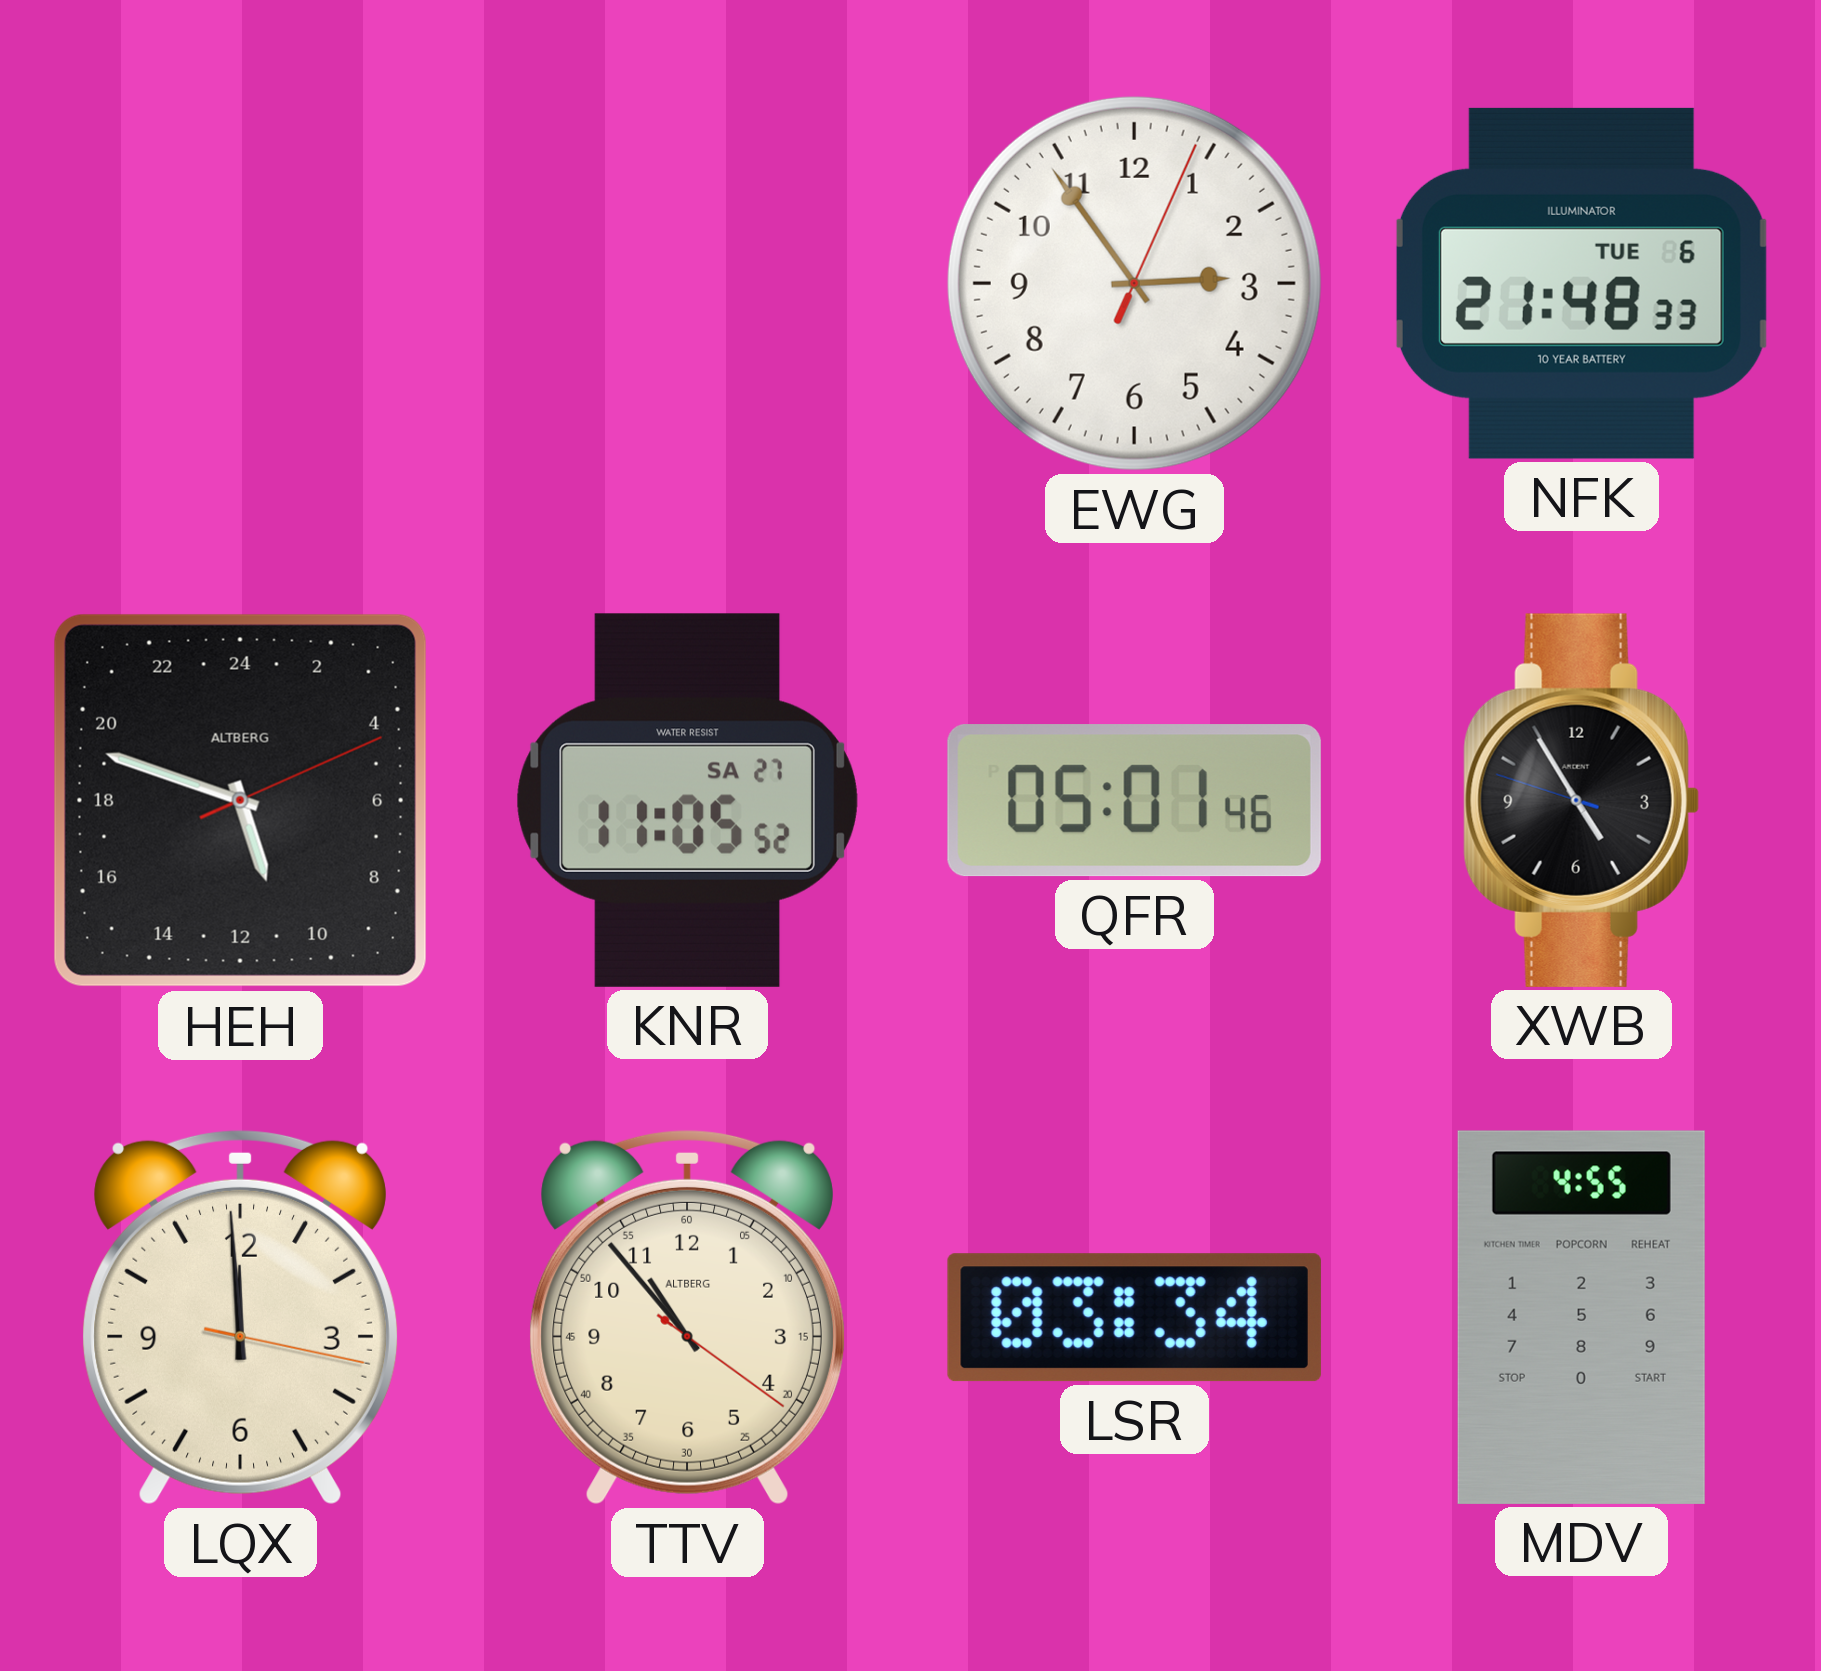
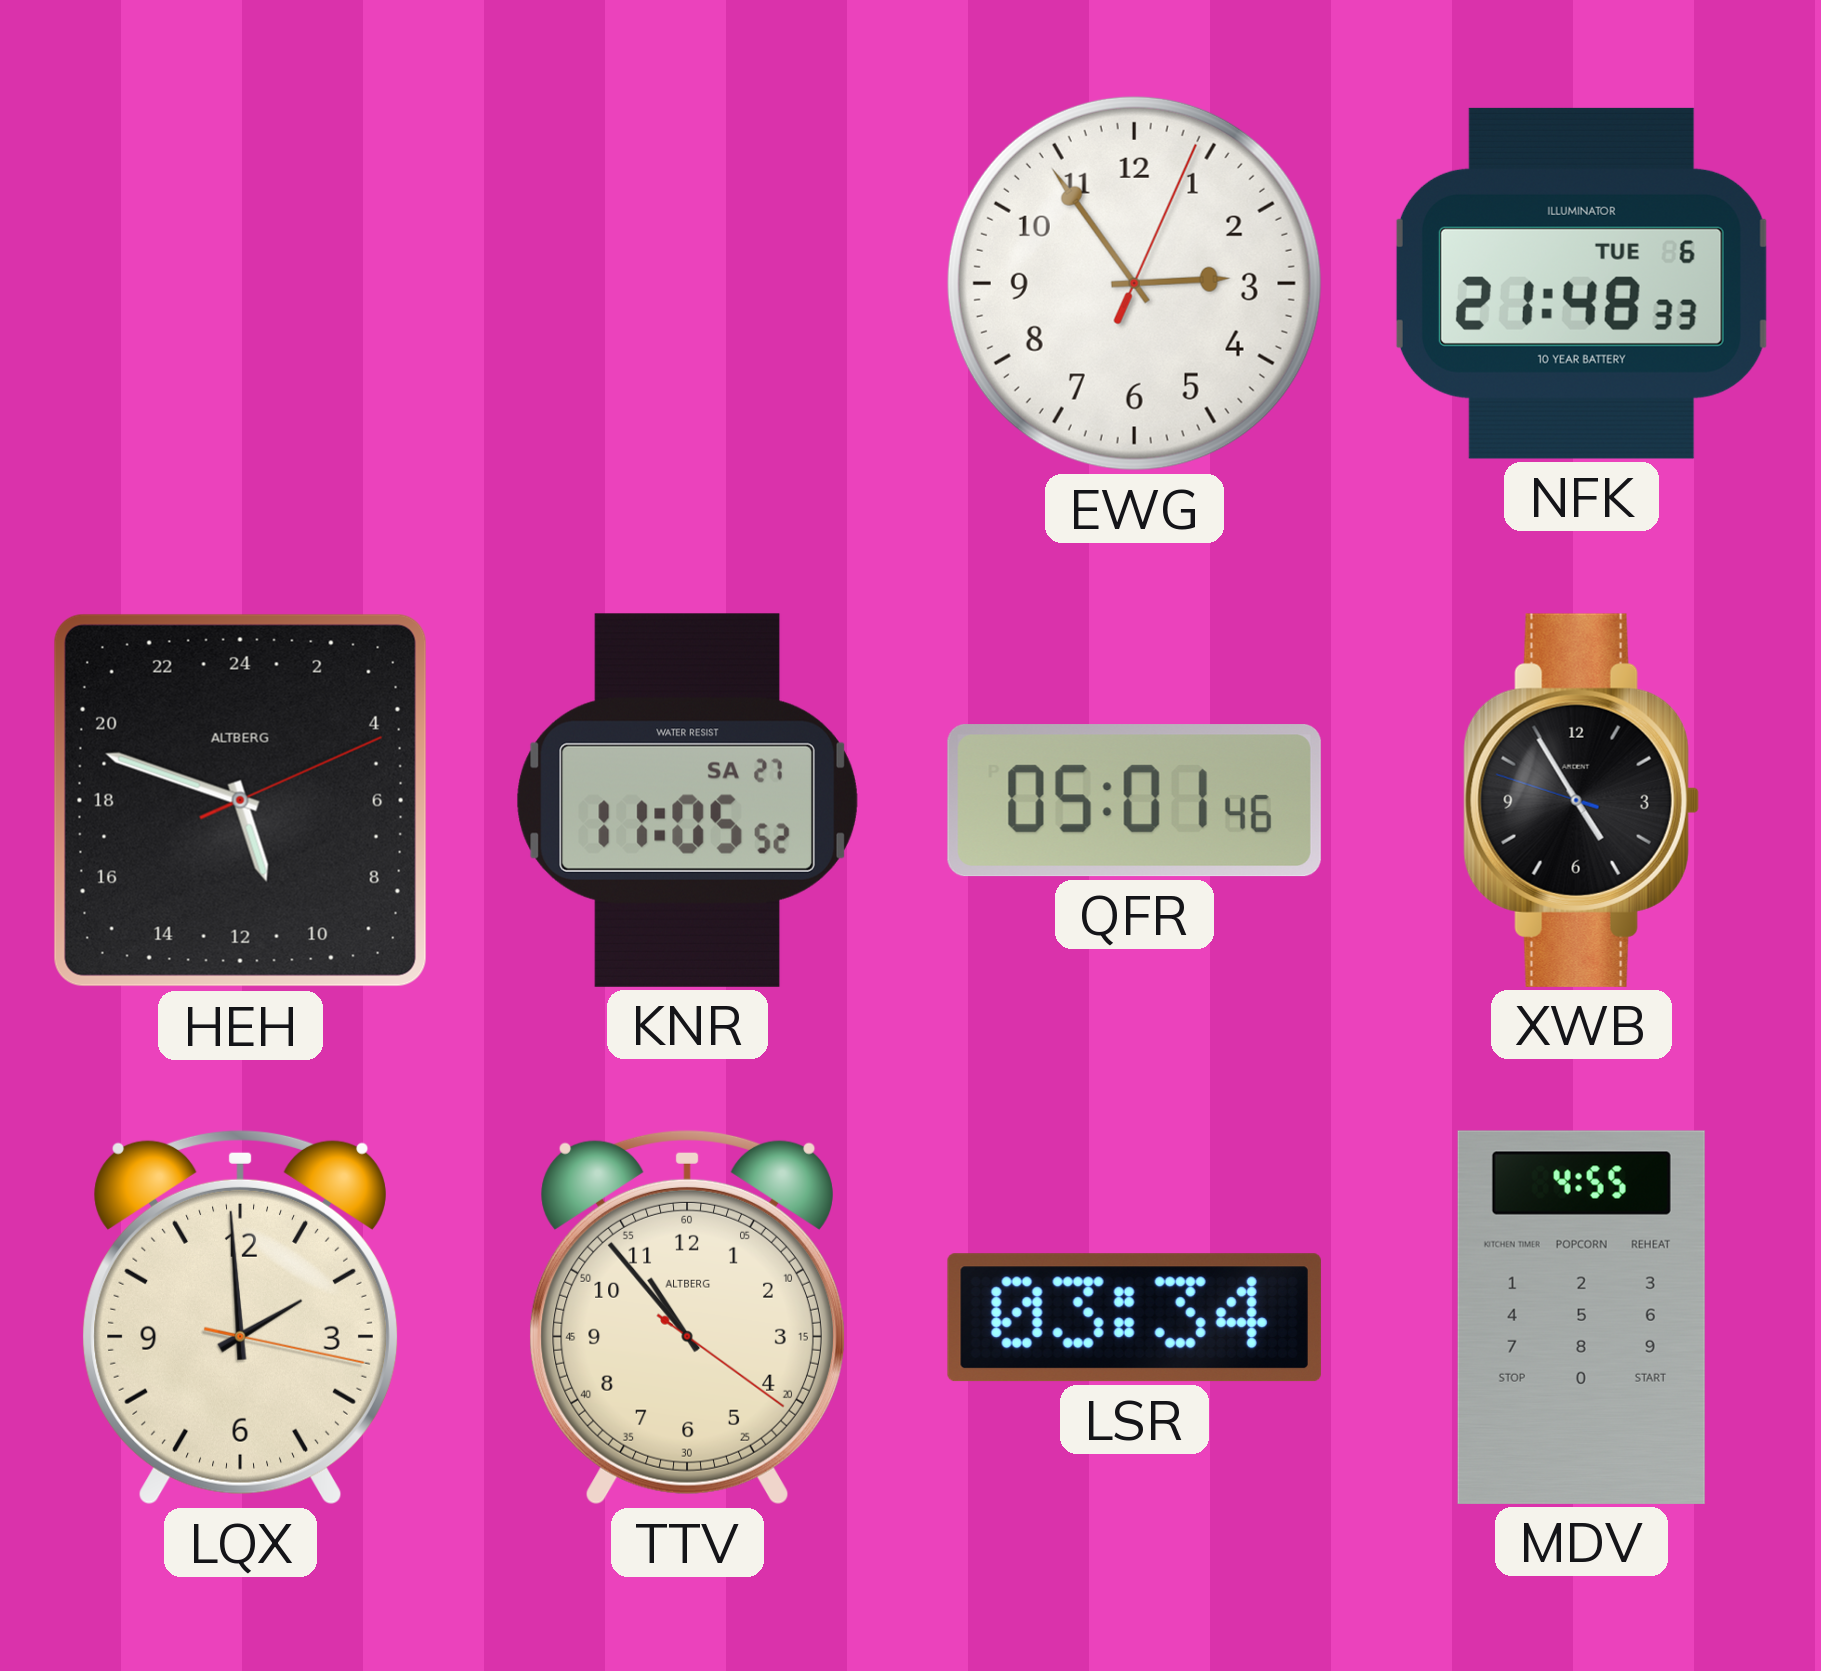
LQX: 11:59 -> 1:59 (240, 1317)
